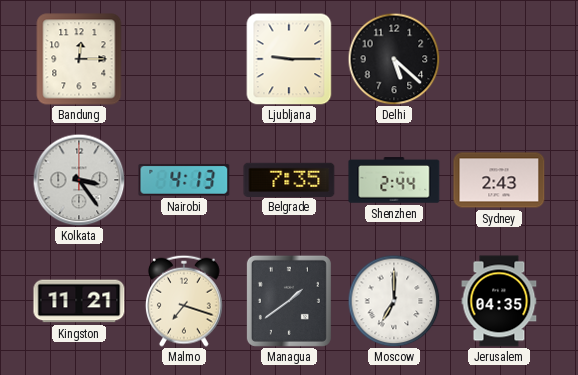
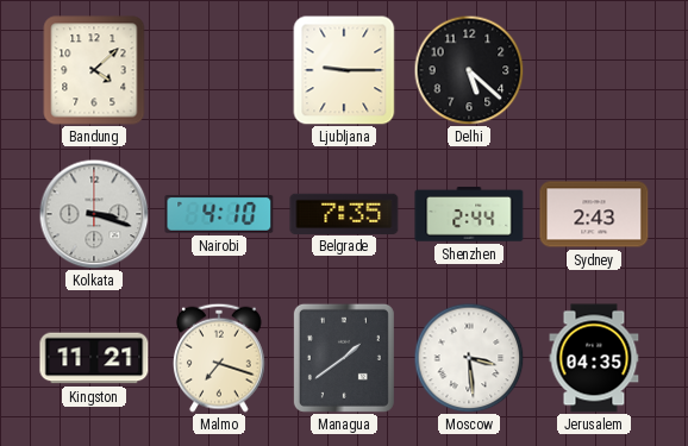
Bandung: 12:15 -> 4:08 (94, 70)
Kolkata: 3:24 -> 3:18 (94, 214)
Nairobi: 4:13 -> 4:10 (219, 214)
Moscow: 7:00 -> 3:29 (469, 358)
